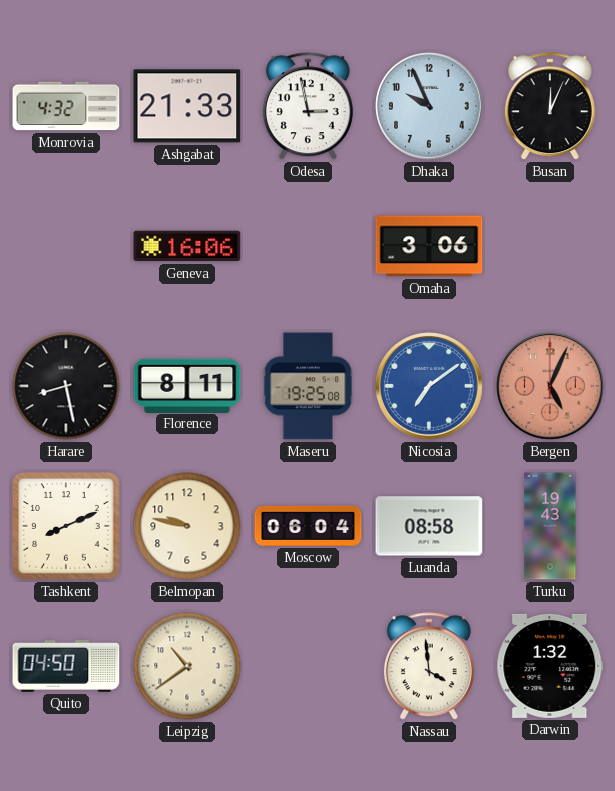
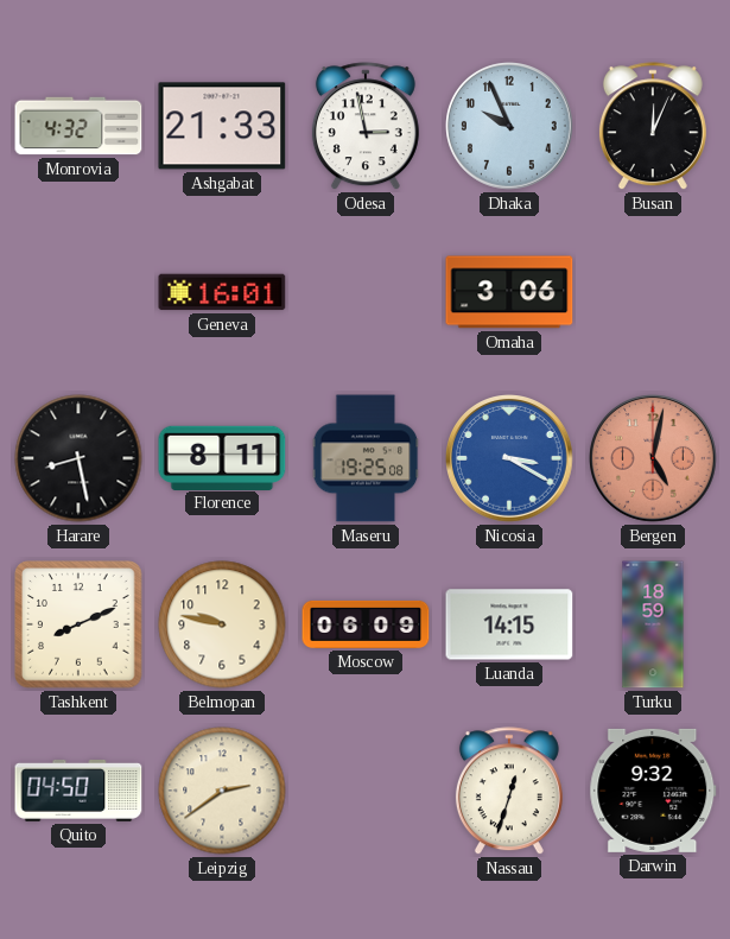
Geneva: 16:06 -> 16:01 (222, 292)
Nicosia: 7:09 -> 3:20 (510, 459)
Bergen: 5:04 -> 5:02 (654, 459)
Moscow: 06:04 -> 06:09 (366, 624)
Luanda: 08:58 -> 14:15 (509, 624)
Turku: 19:43 -> 18:59 (653, 624)
Leipzig: 10:39 -> 2:39 (222, 791)
Nassau: 3:59 -> 12:33 (509, 792)
Darwin: 1:32 -> 9:32 (653, 791)
